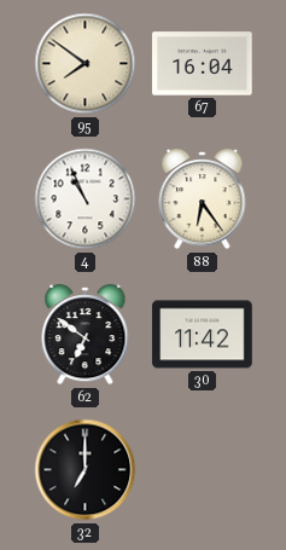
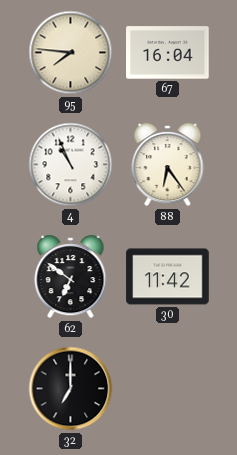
95: 7:51 -> 7:46 (71, 53)
